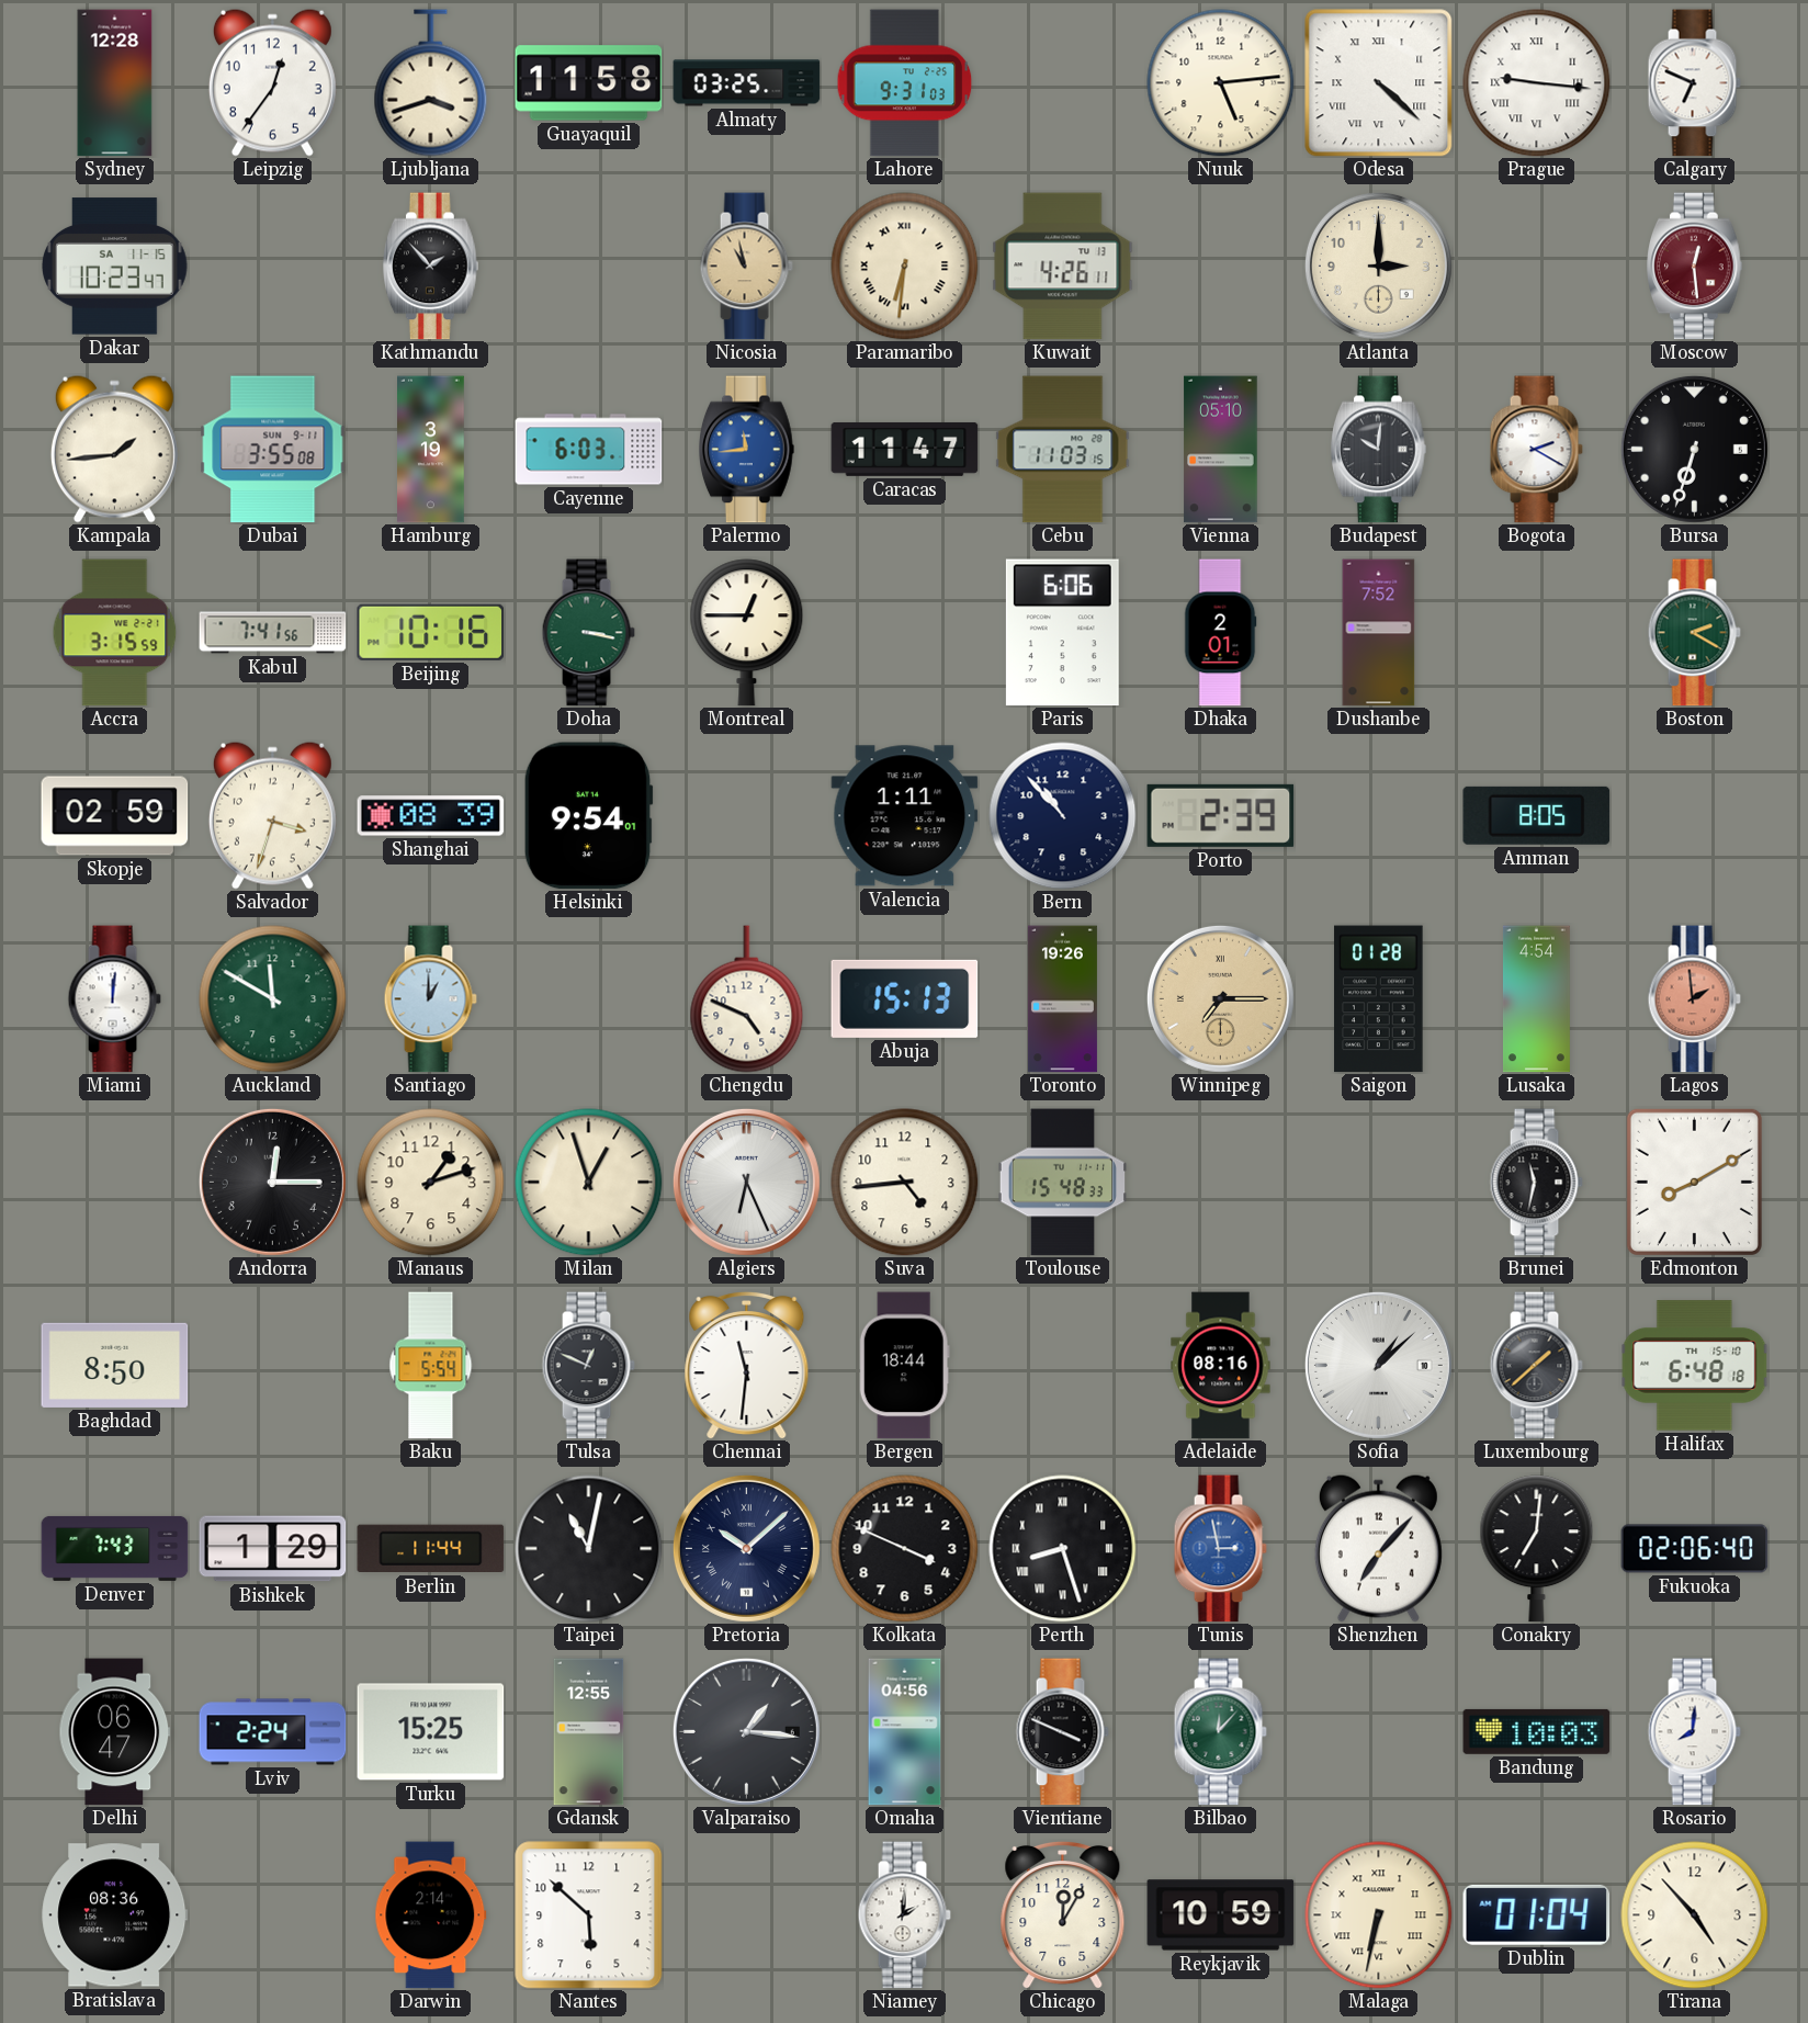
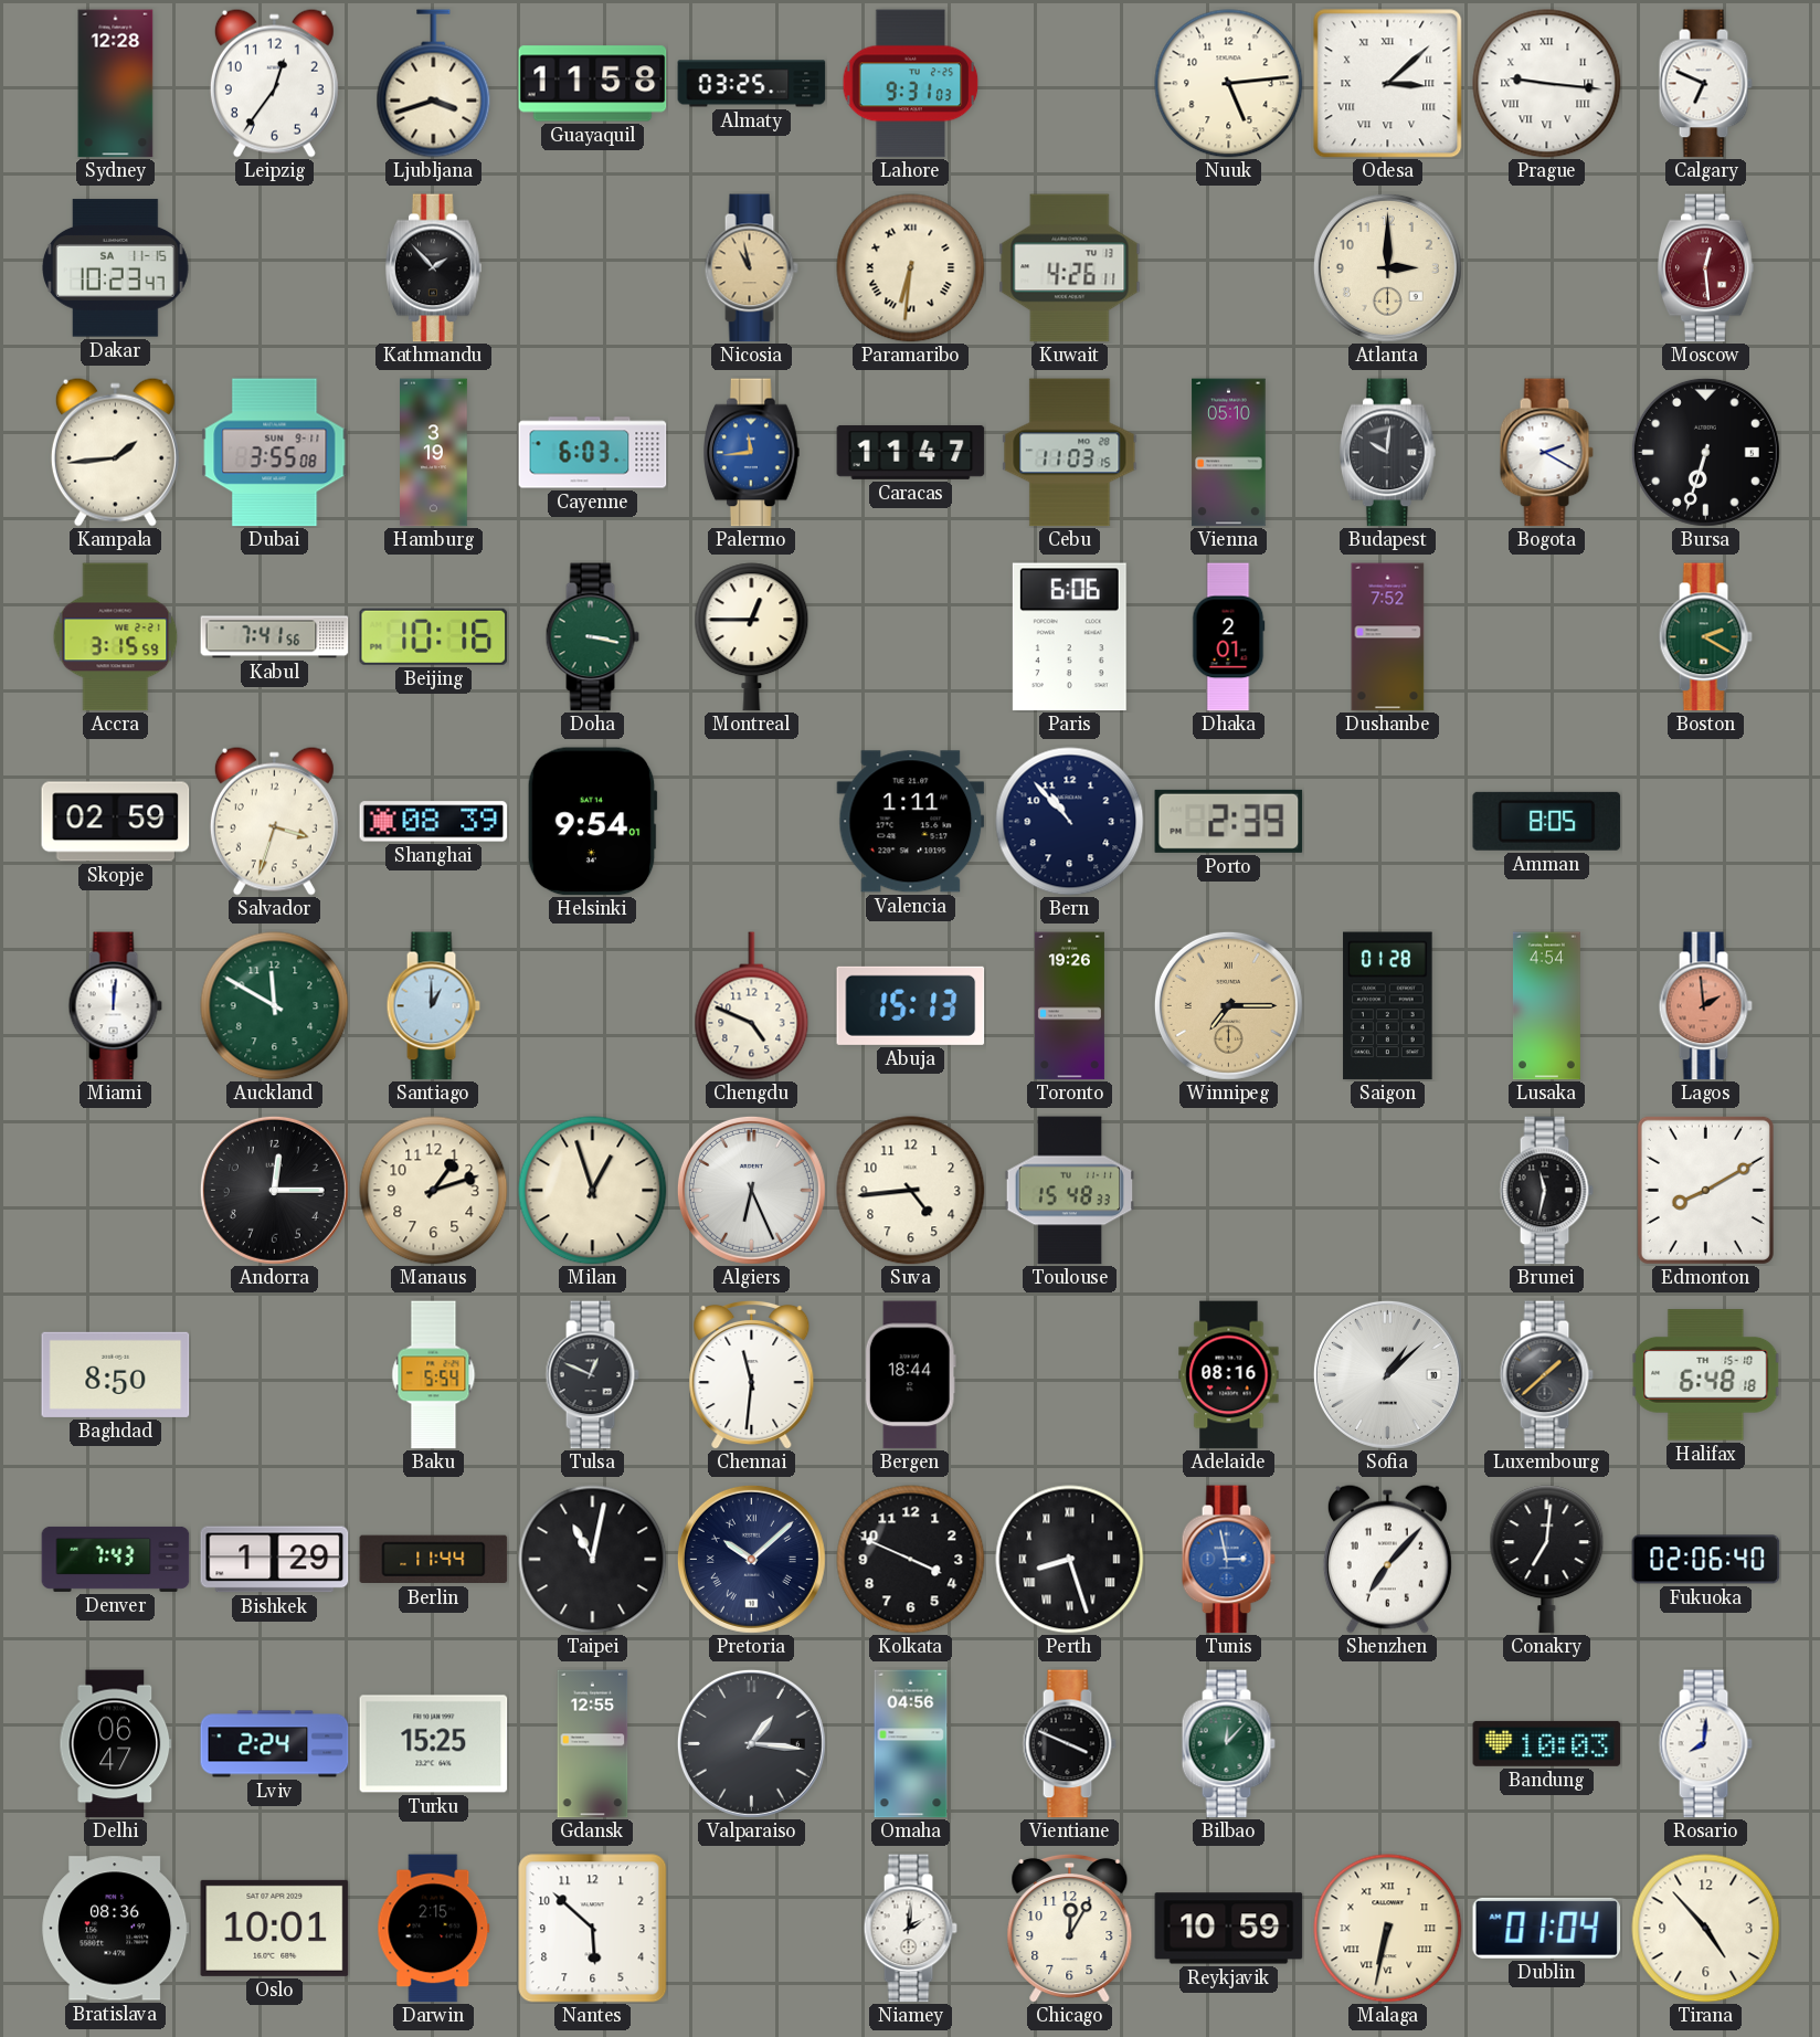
Odesa: 4:22 -> 3:08 (1388, 84)
Oslo: none -> 10:01 (275, 1928)
Darwin: 2:14 -> 2:15 (434, 1929)
